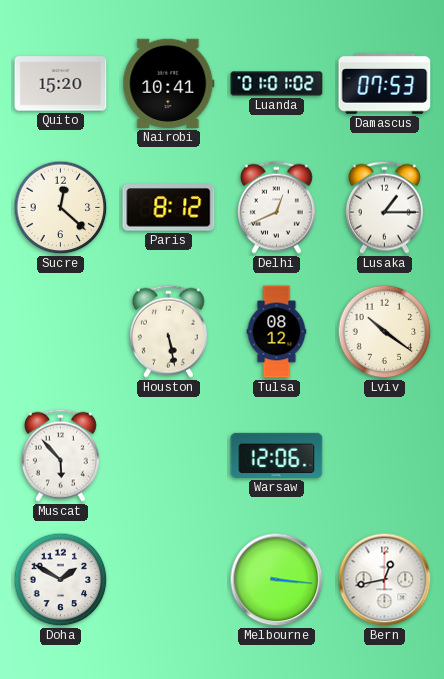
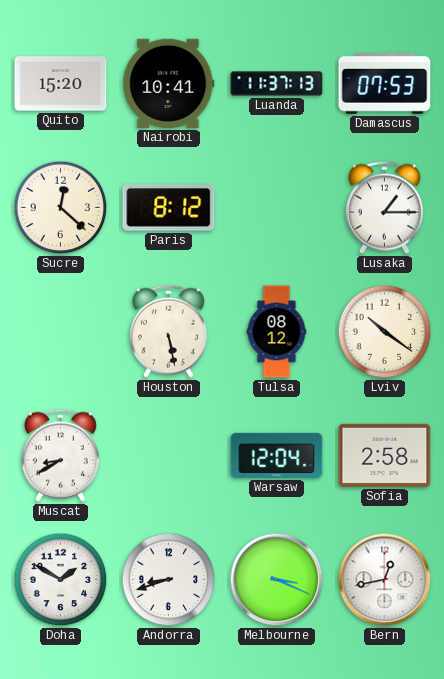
Luanda: 01:01 -> 11:37 (277, 84)
Delhi: 12:41 -> none (276, 207)
Muscat: 5:53 -> 8:40 (60, 455)
Warsaw: 12:06 -> 12:04 (277, 455)
Sofia: none -> 2:58 (385, 455)
Andorra: none -> 8:42 (169, 580)
Melbourne: 3:16 -> 3:19 (277, 580)
